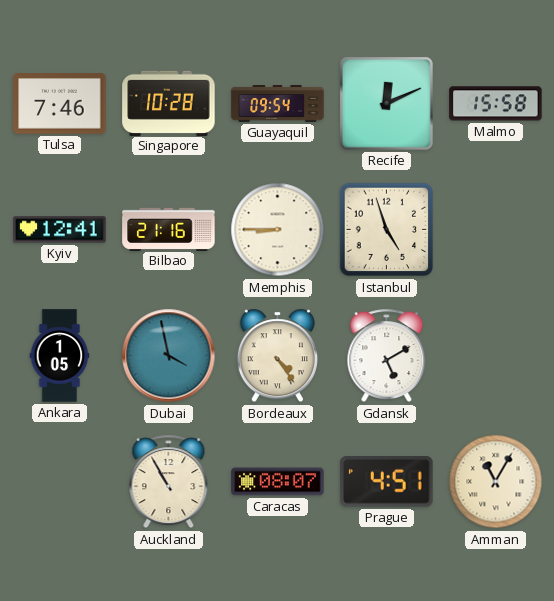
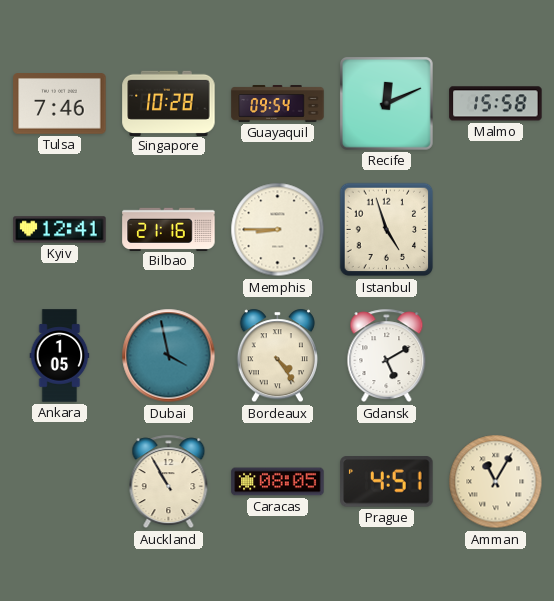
Caracas: 08:07 -> 08:05 (278, 482)
